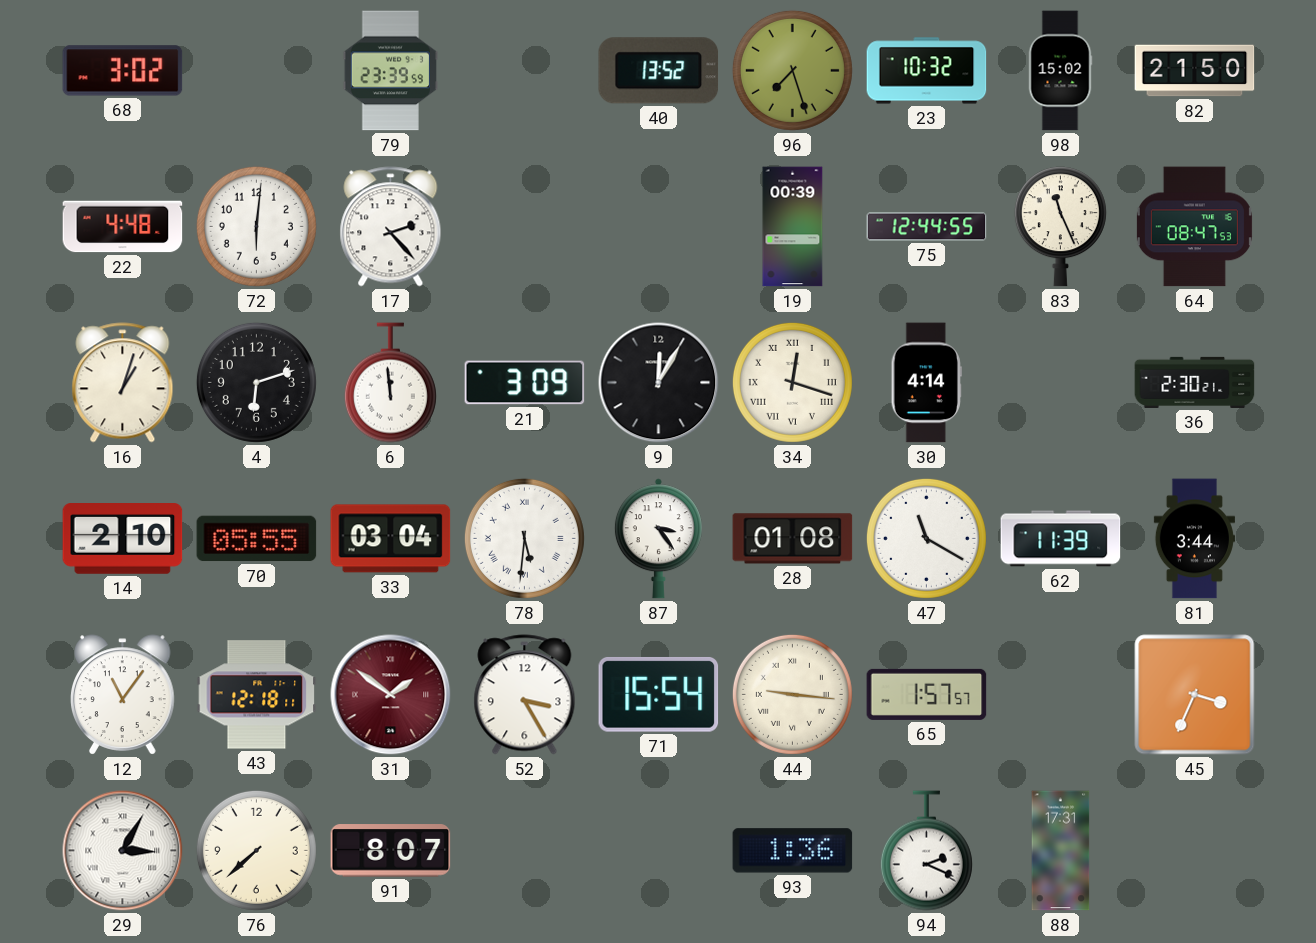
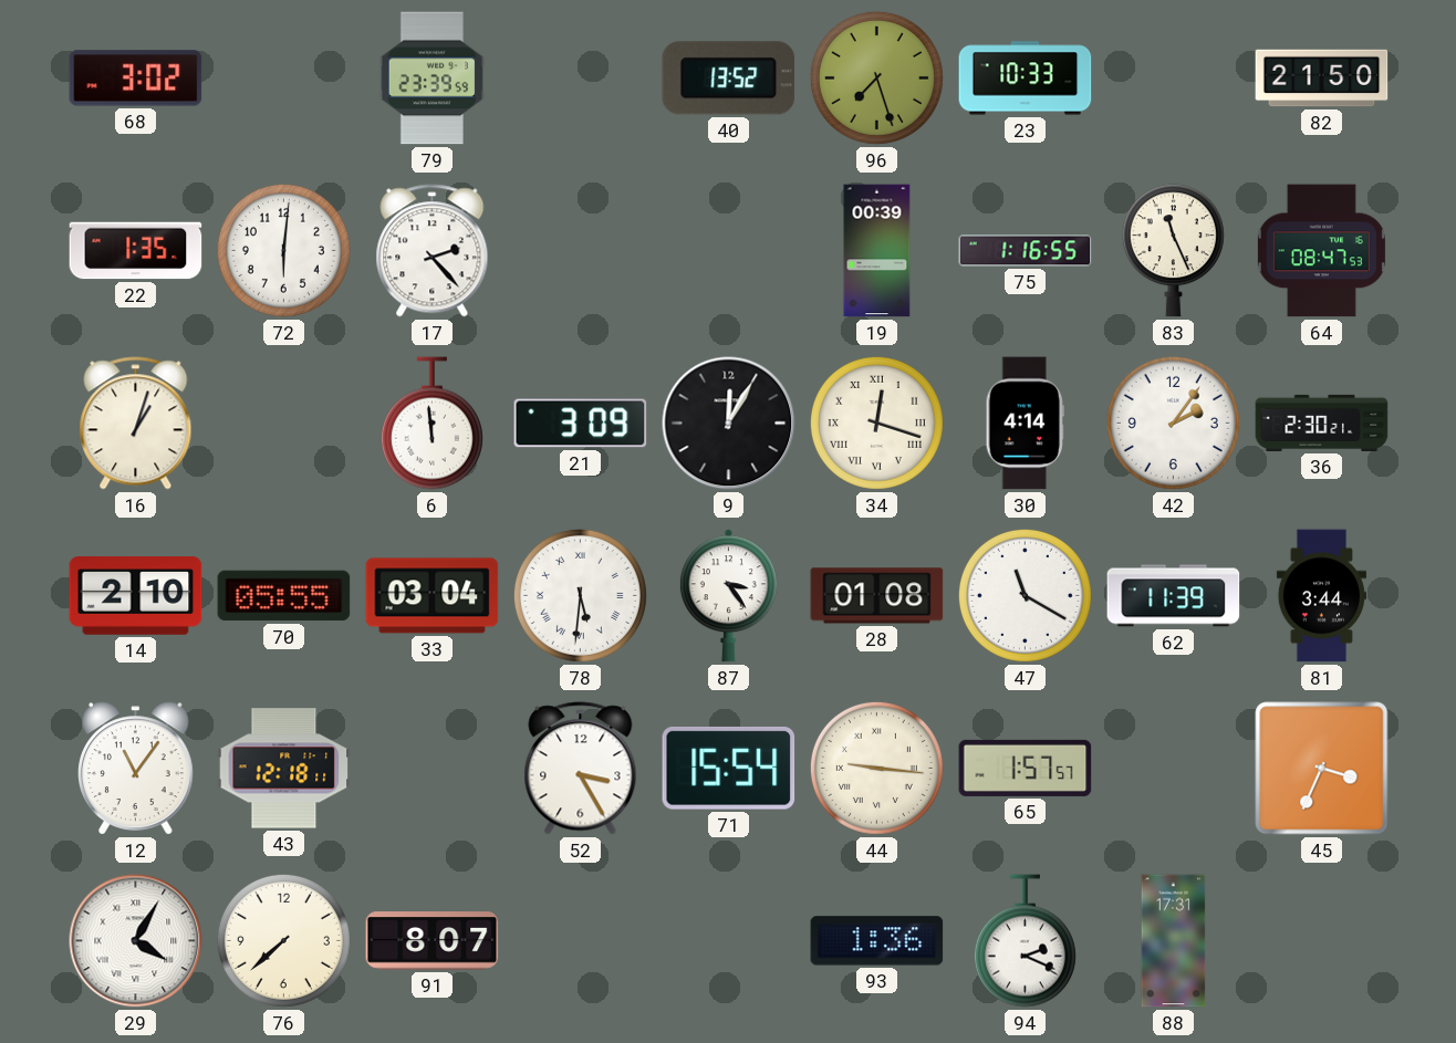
23: 10:32 -> 10:33 (1026, 79)
98: 15:02 -> none (1060, 71)
22: 4:48 -> 1:35 (136, 251)
75: 12:44 -> 1:16 (1026, 251)
4: 6:12 -> none (256, 382)
42: none -> 2:06 (1173, 423)
31: 1:51 -> none (391, 695)
29: 3:05 -> 4:05 (136, 941)
